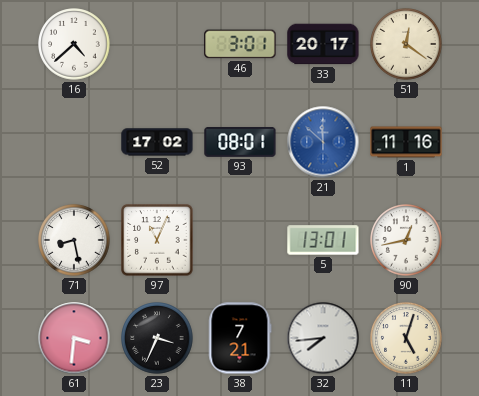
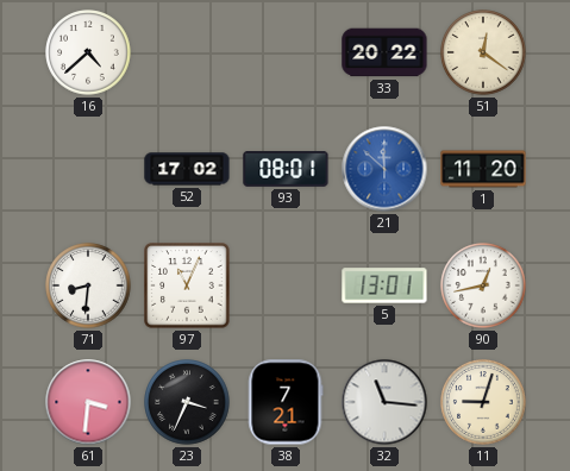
46: 3:01 -> none (240, 44)
33: 20:17 -> 20:22 (384, 52)
1: 11:16 -> 11:20 (483, 169)
71: 8:28 -> 8:31 (88, 285)
32: 7:44 -> 11:16 (384, 402)
11: 5:03 -> 9:03 (483, 402)
